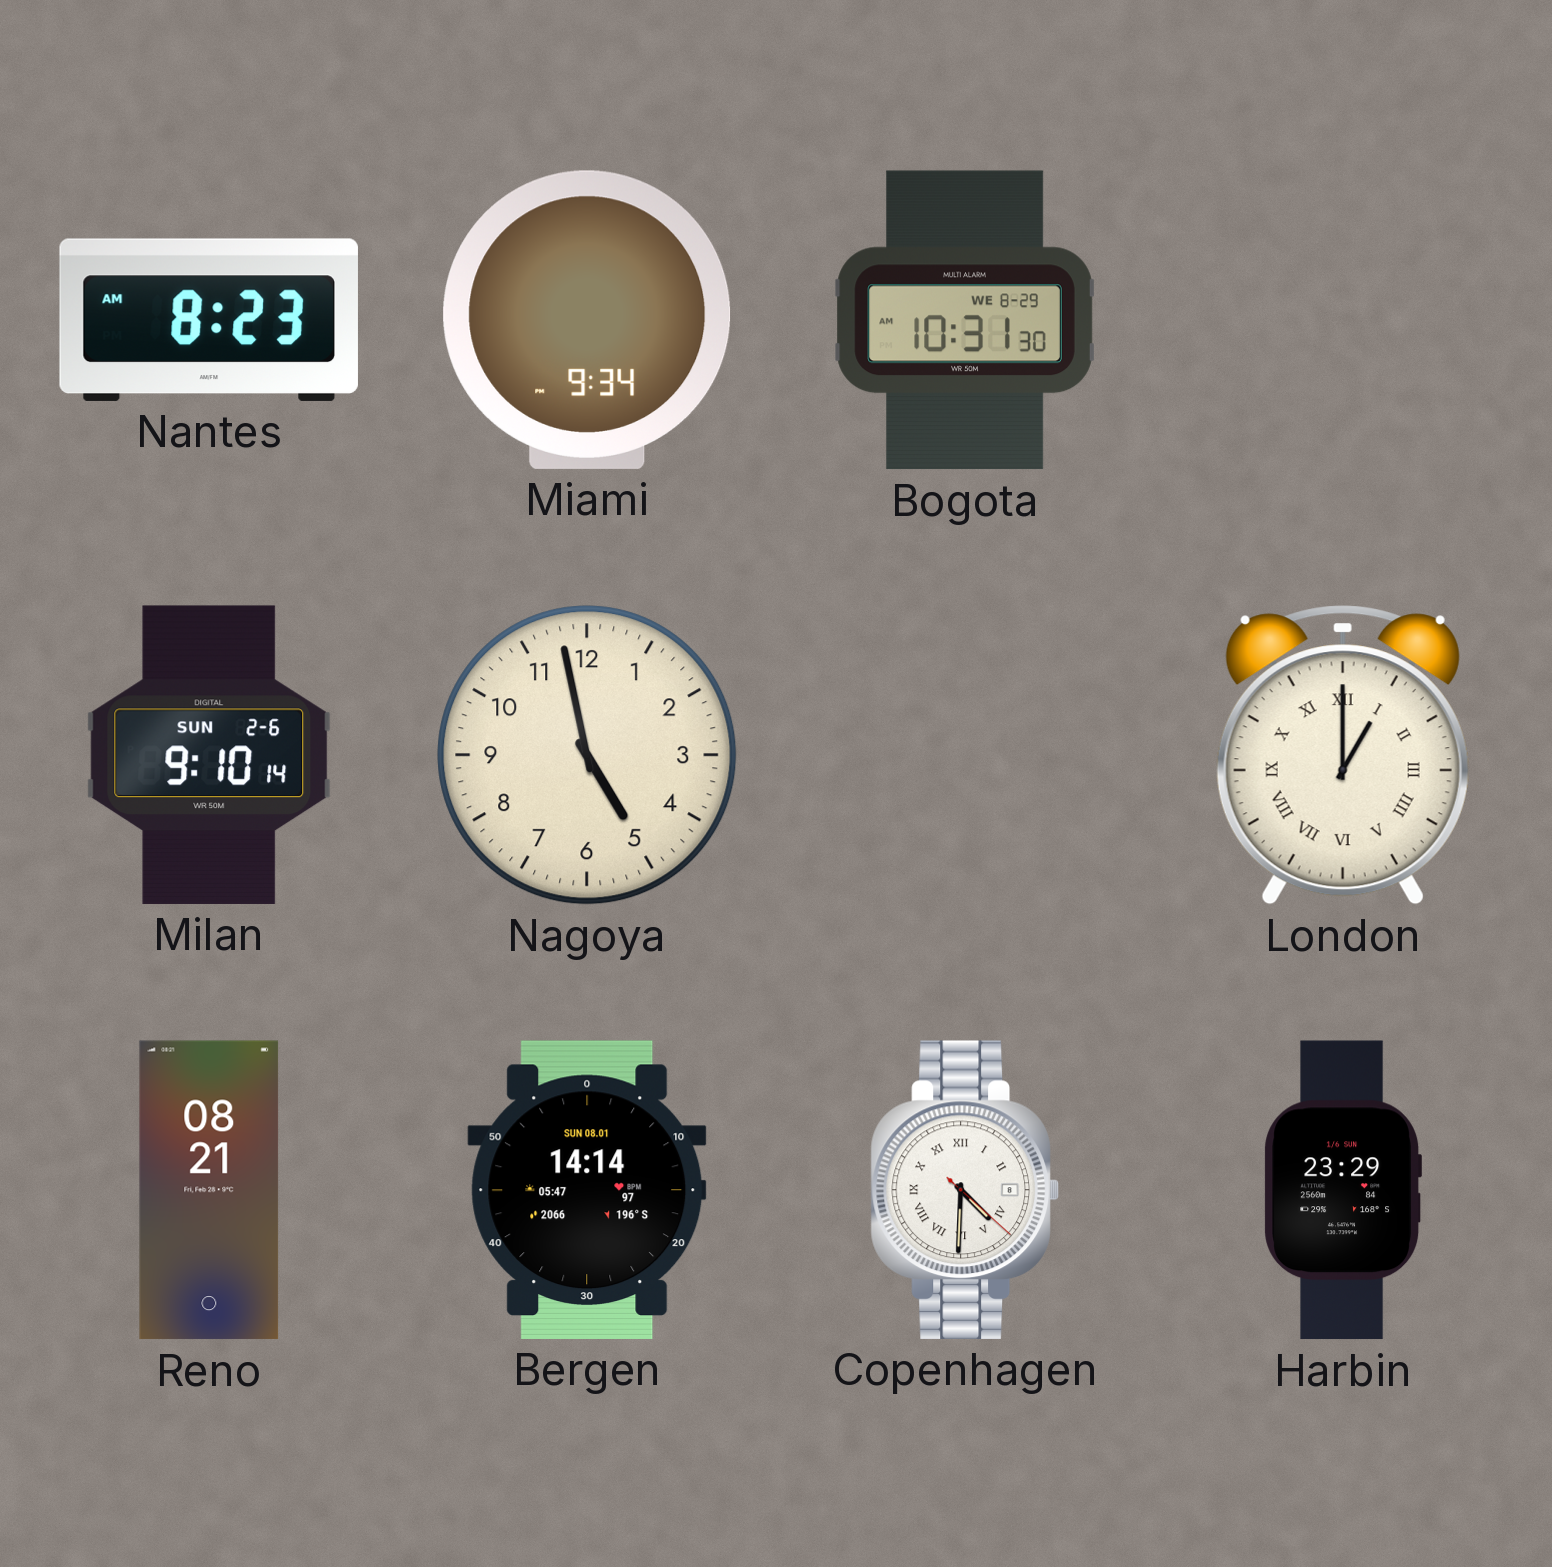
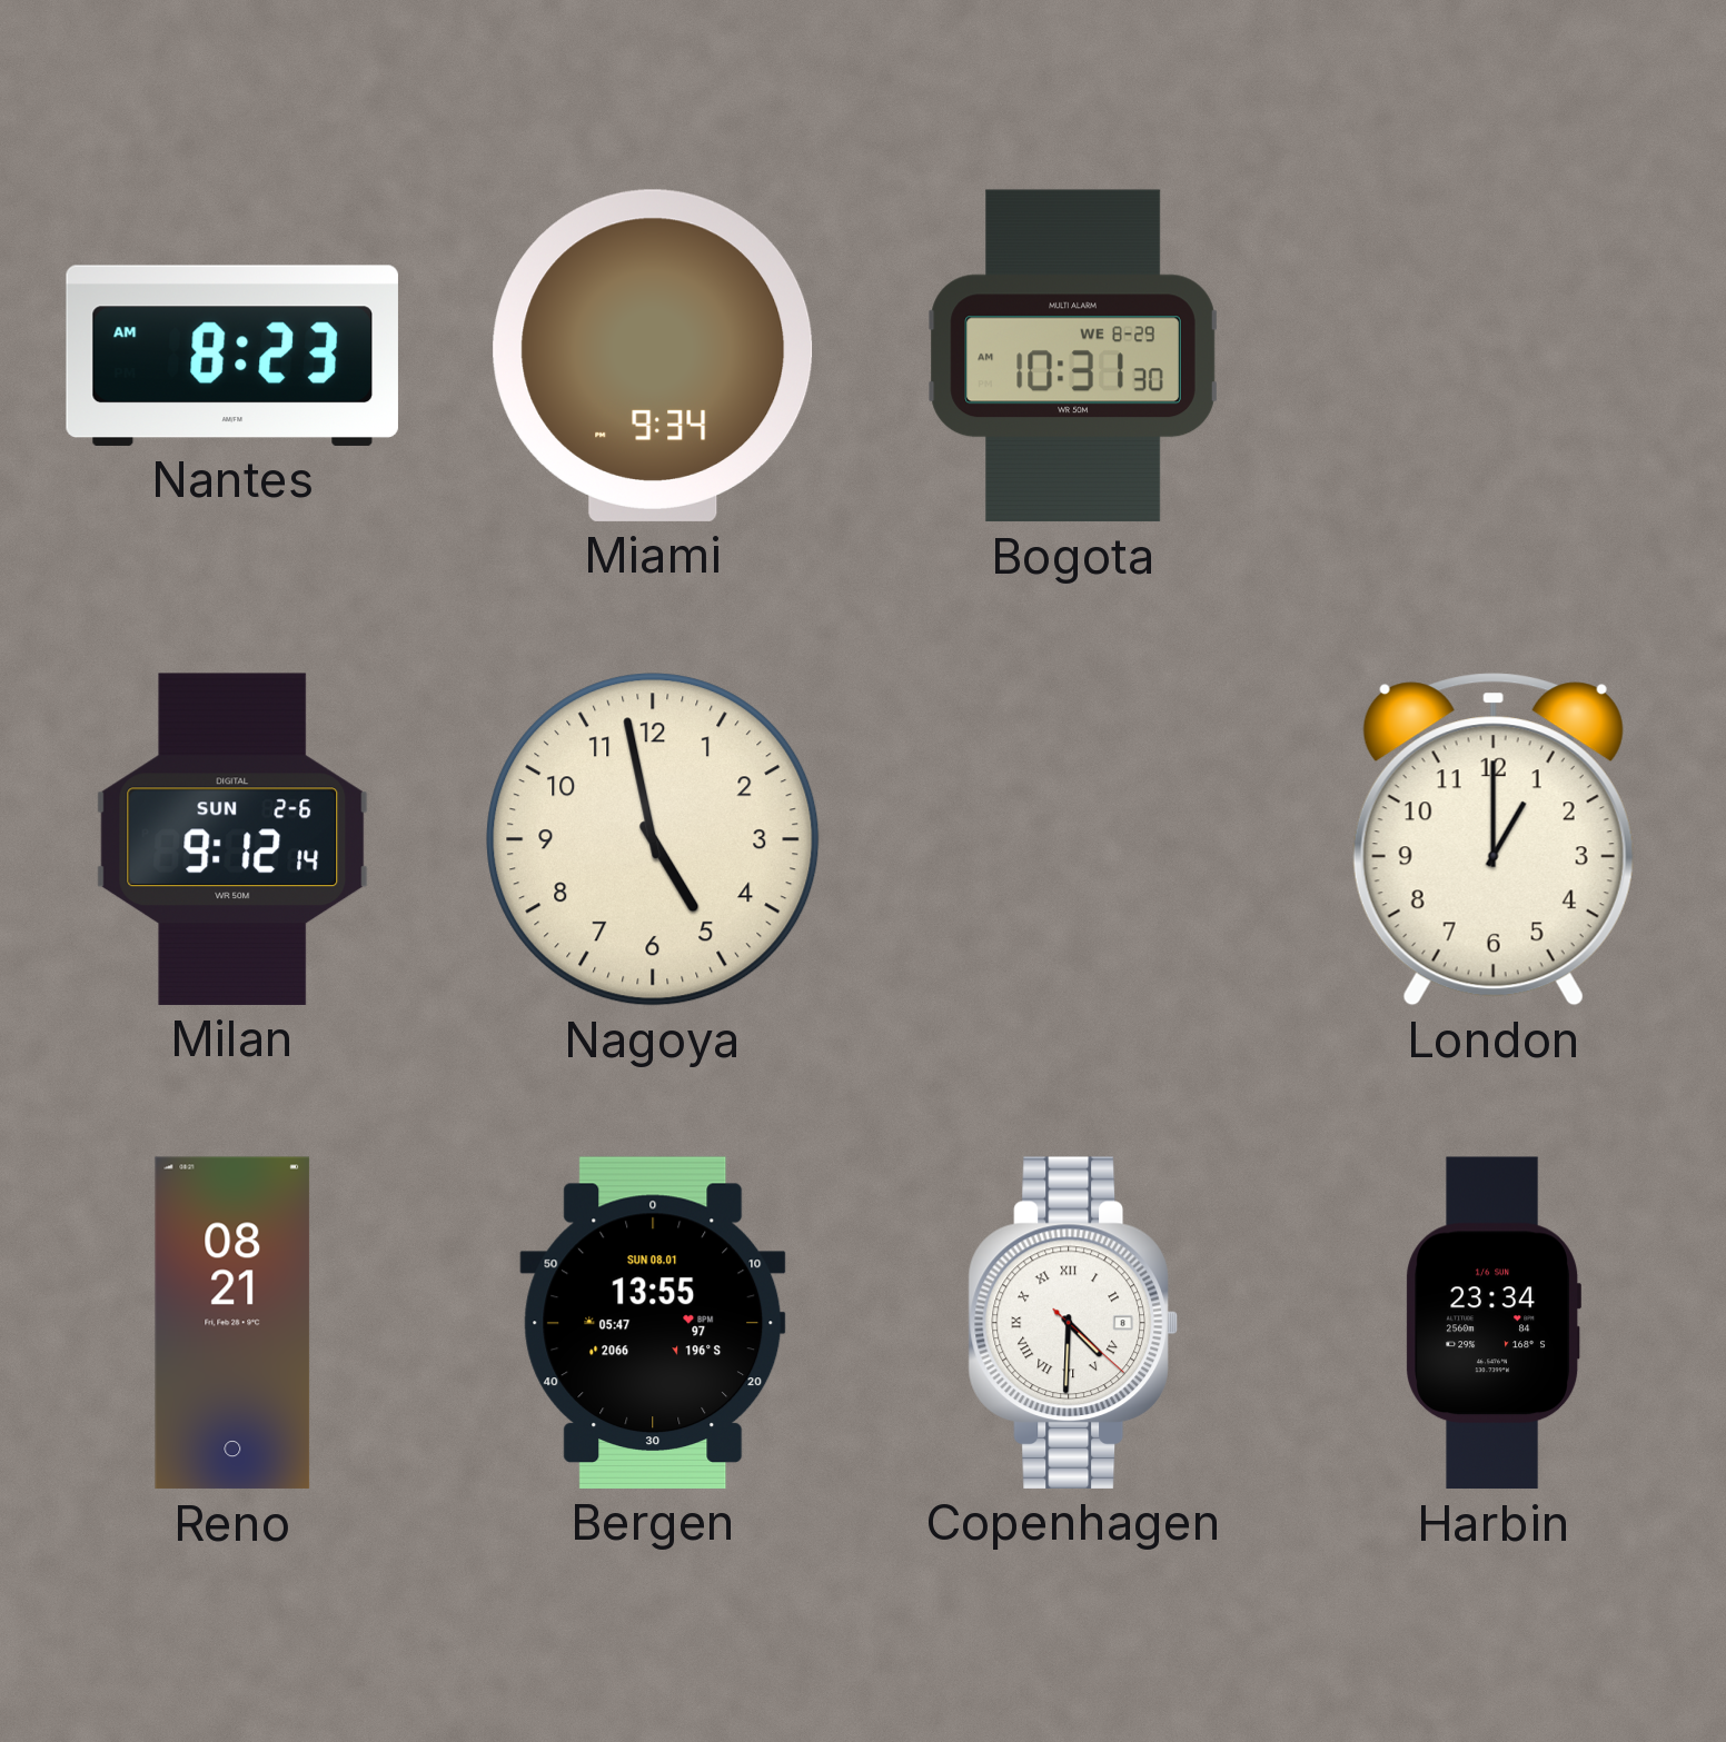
Milan: 9:10 -> 9:12 (232, 839)
London numerals: Roman -> Arabic (1494, 839)
Bergen: 14:14 -> 13:55 (653, 1323)
Harbin: 23:29 -> 23:34 (1492, 1323)
